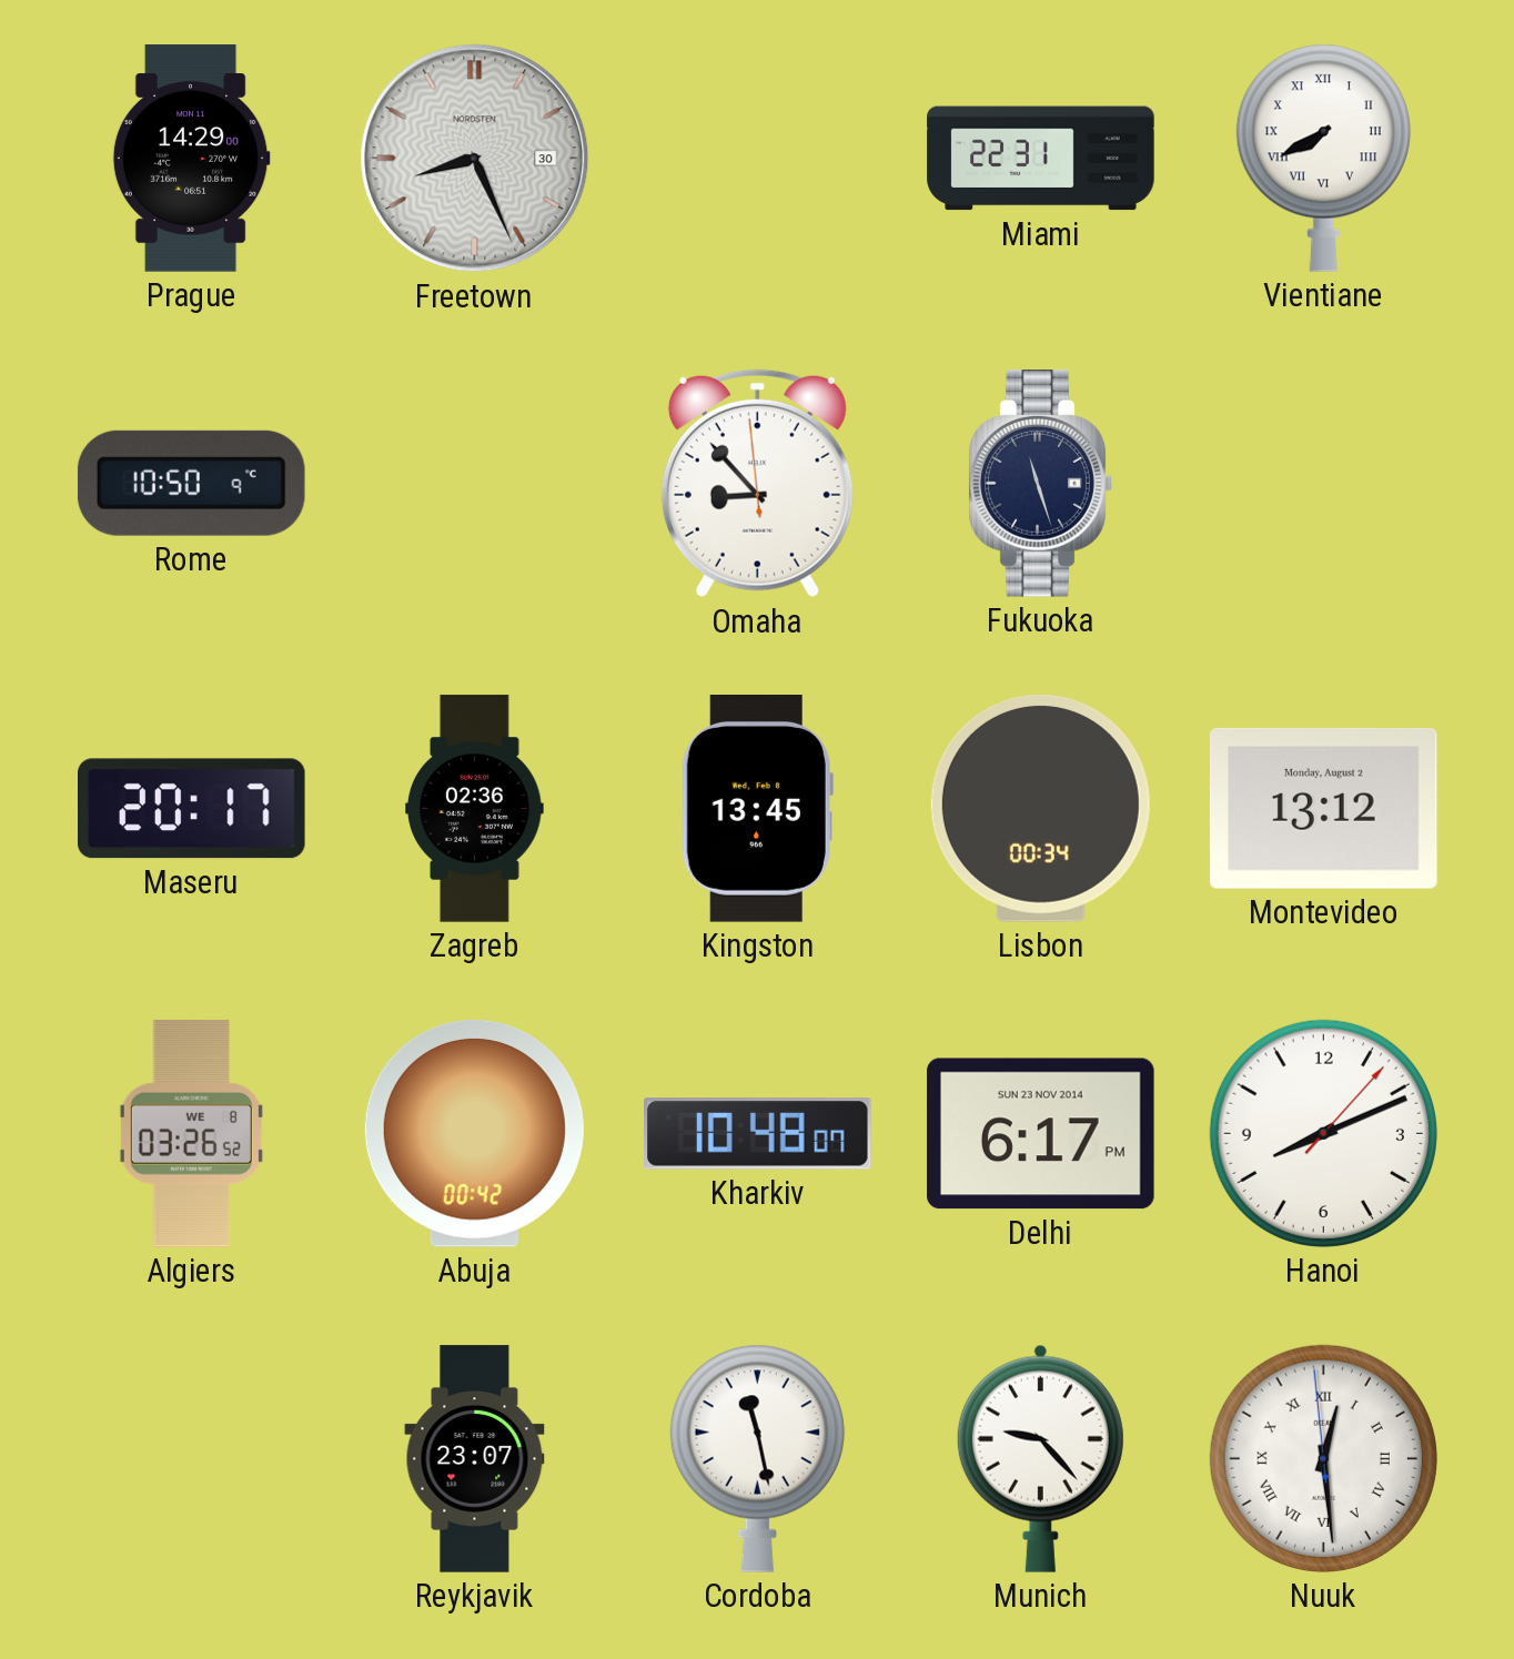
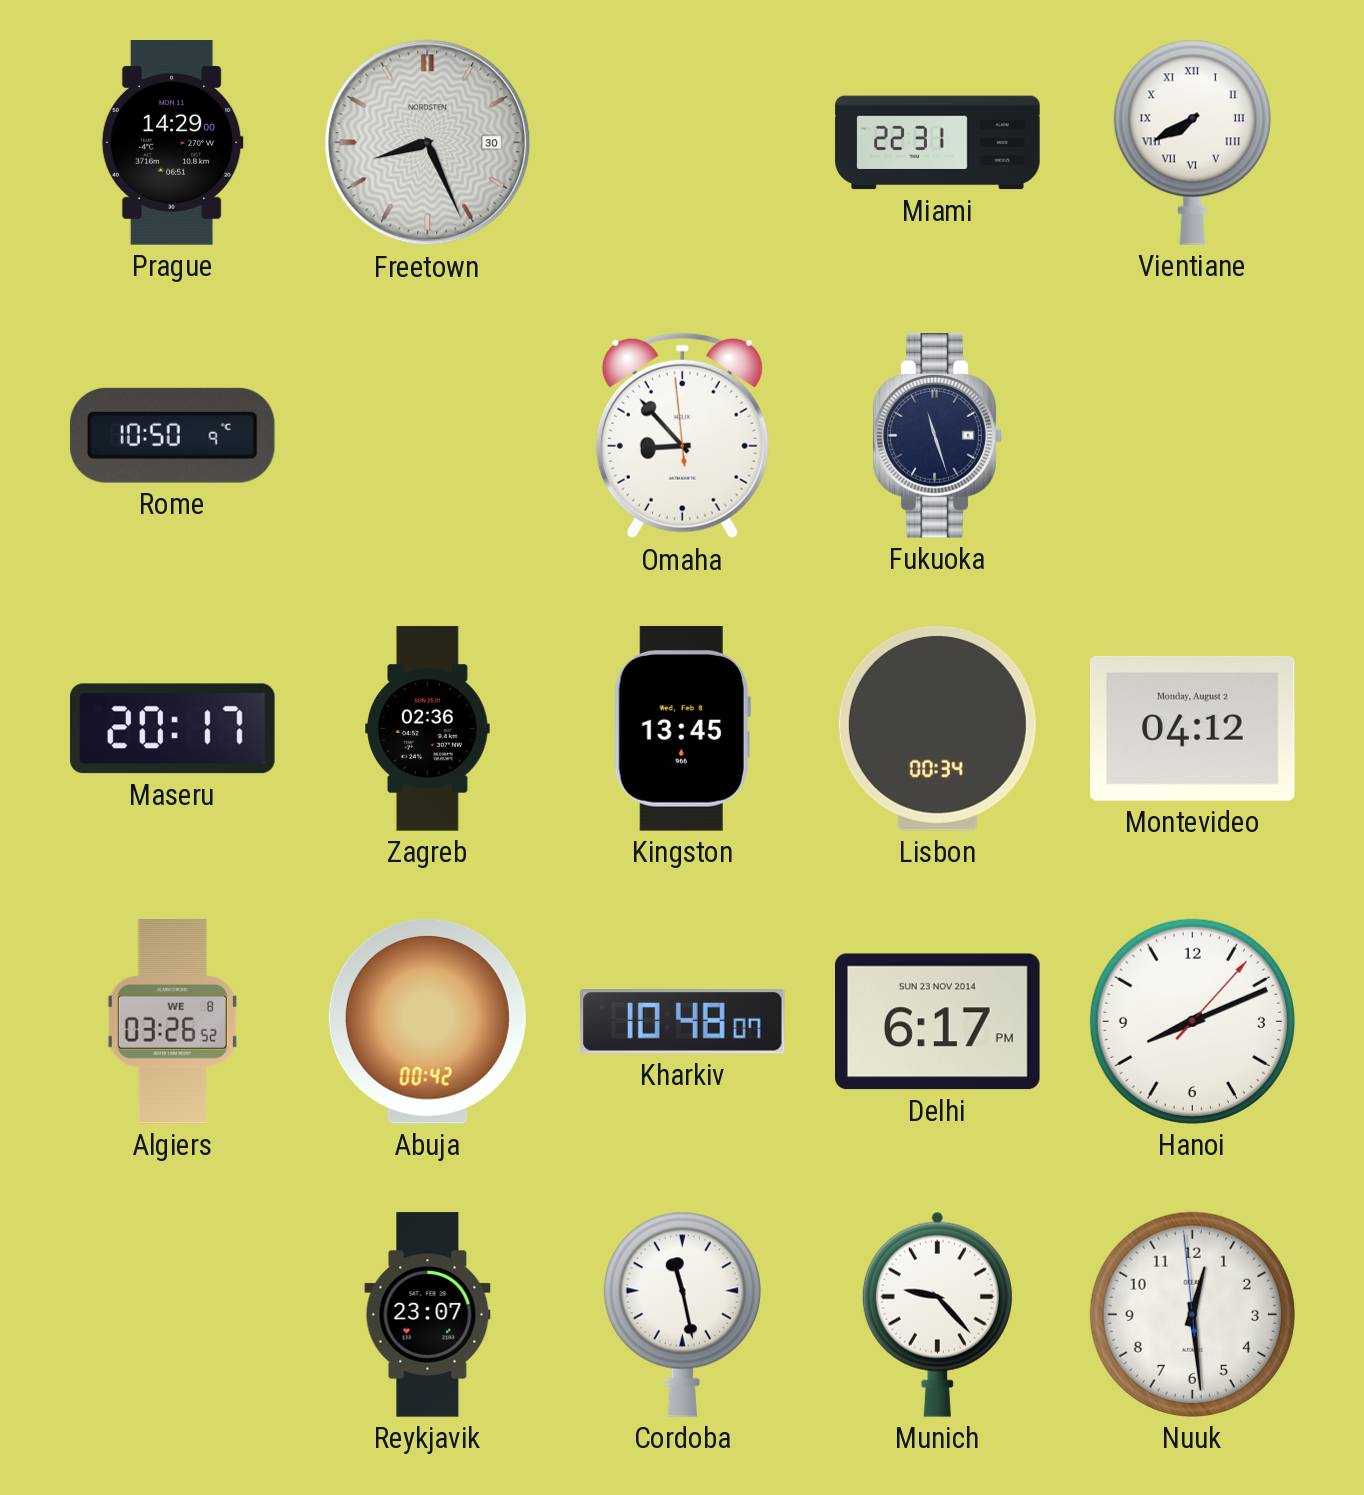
Montevideo: 13:12 -> 04:12 (1192, 728)
Nuuk numerals: Roman -> Arabic (1192, 1314)
